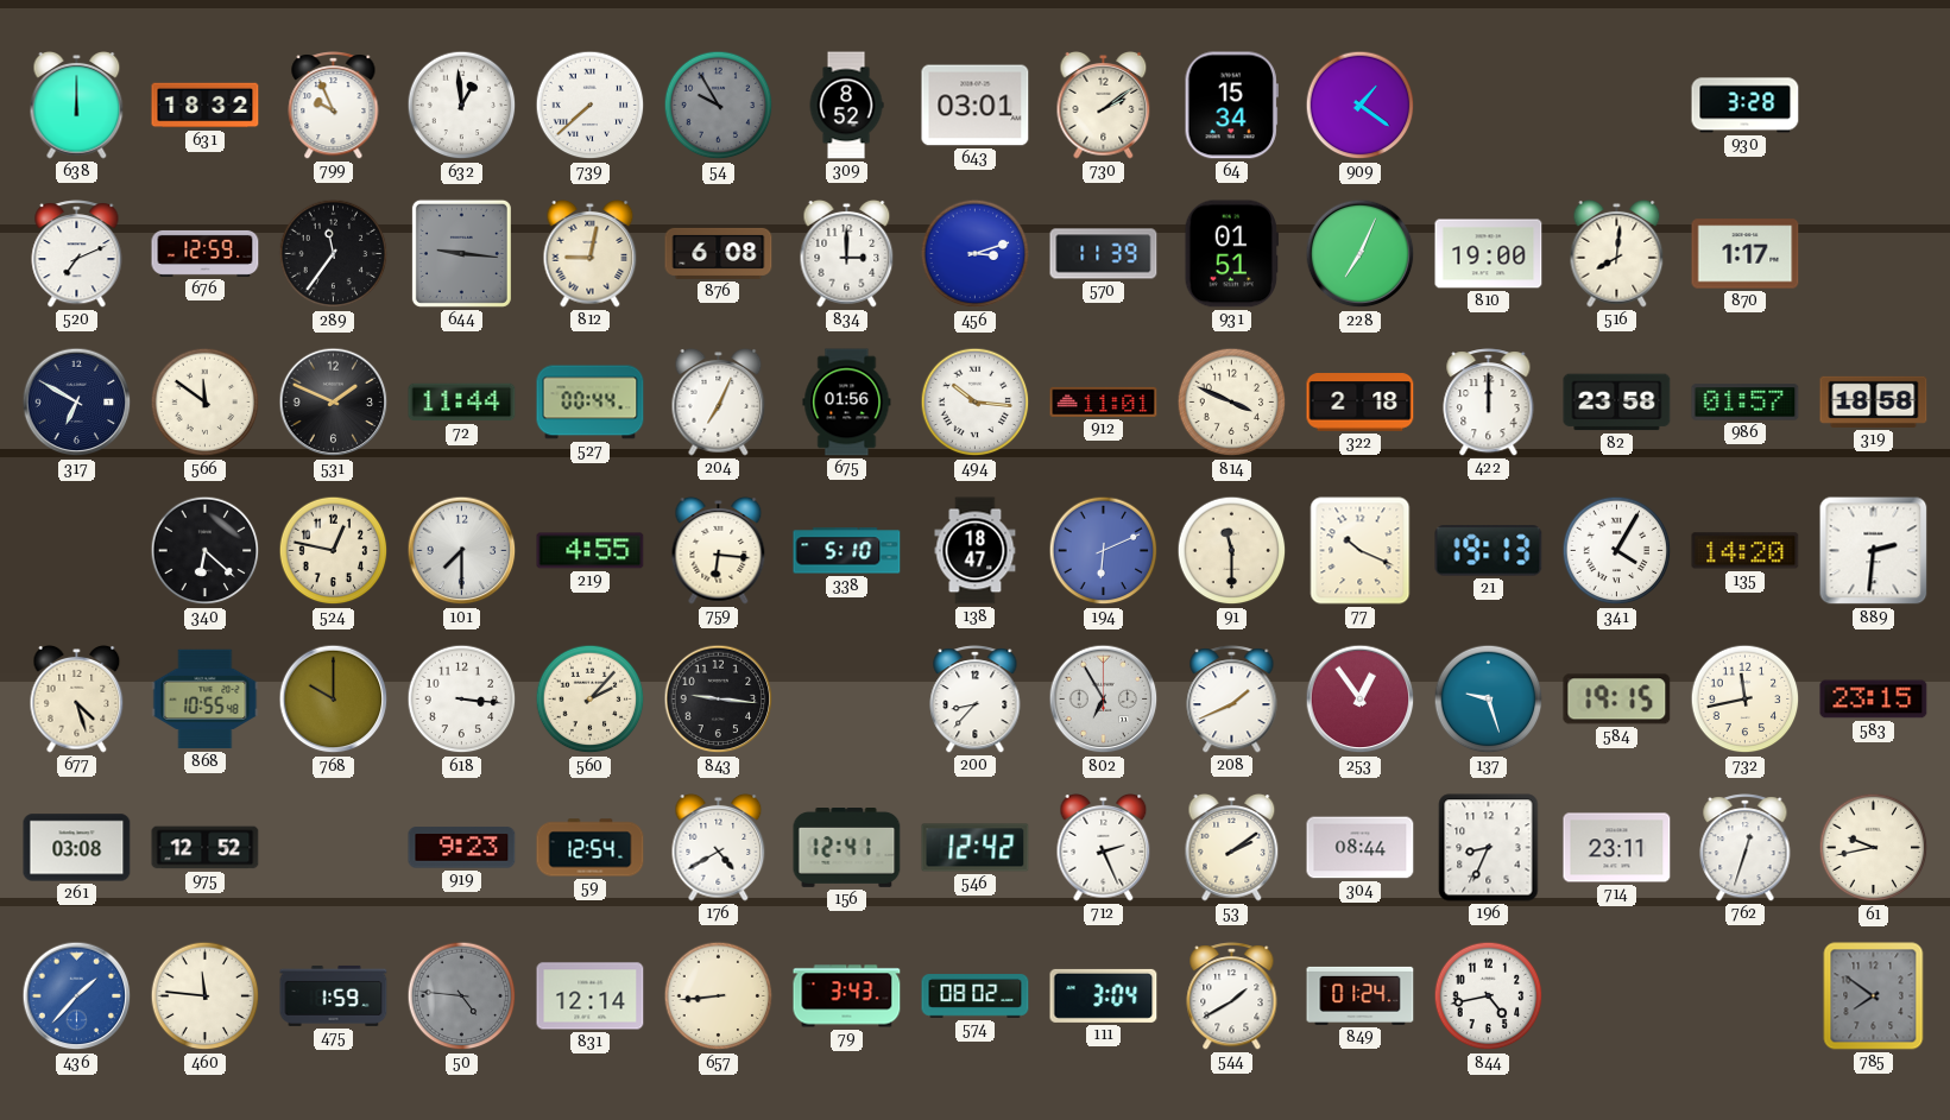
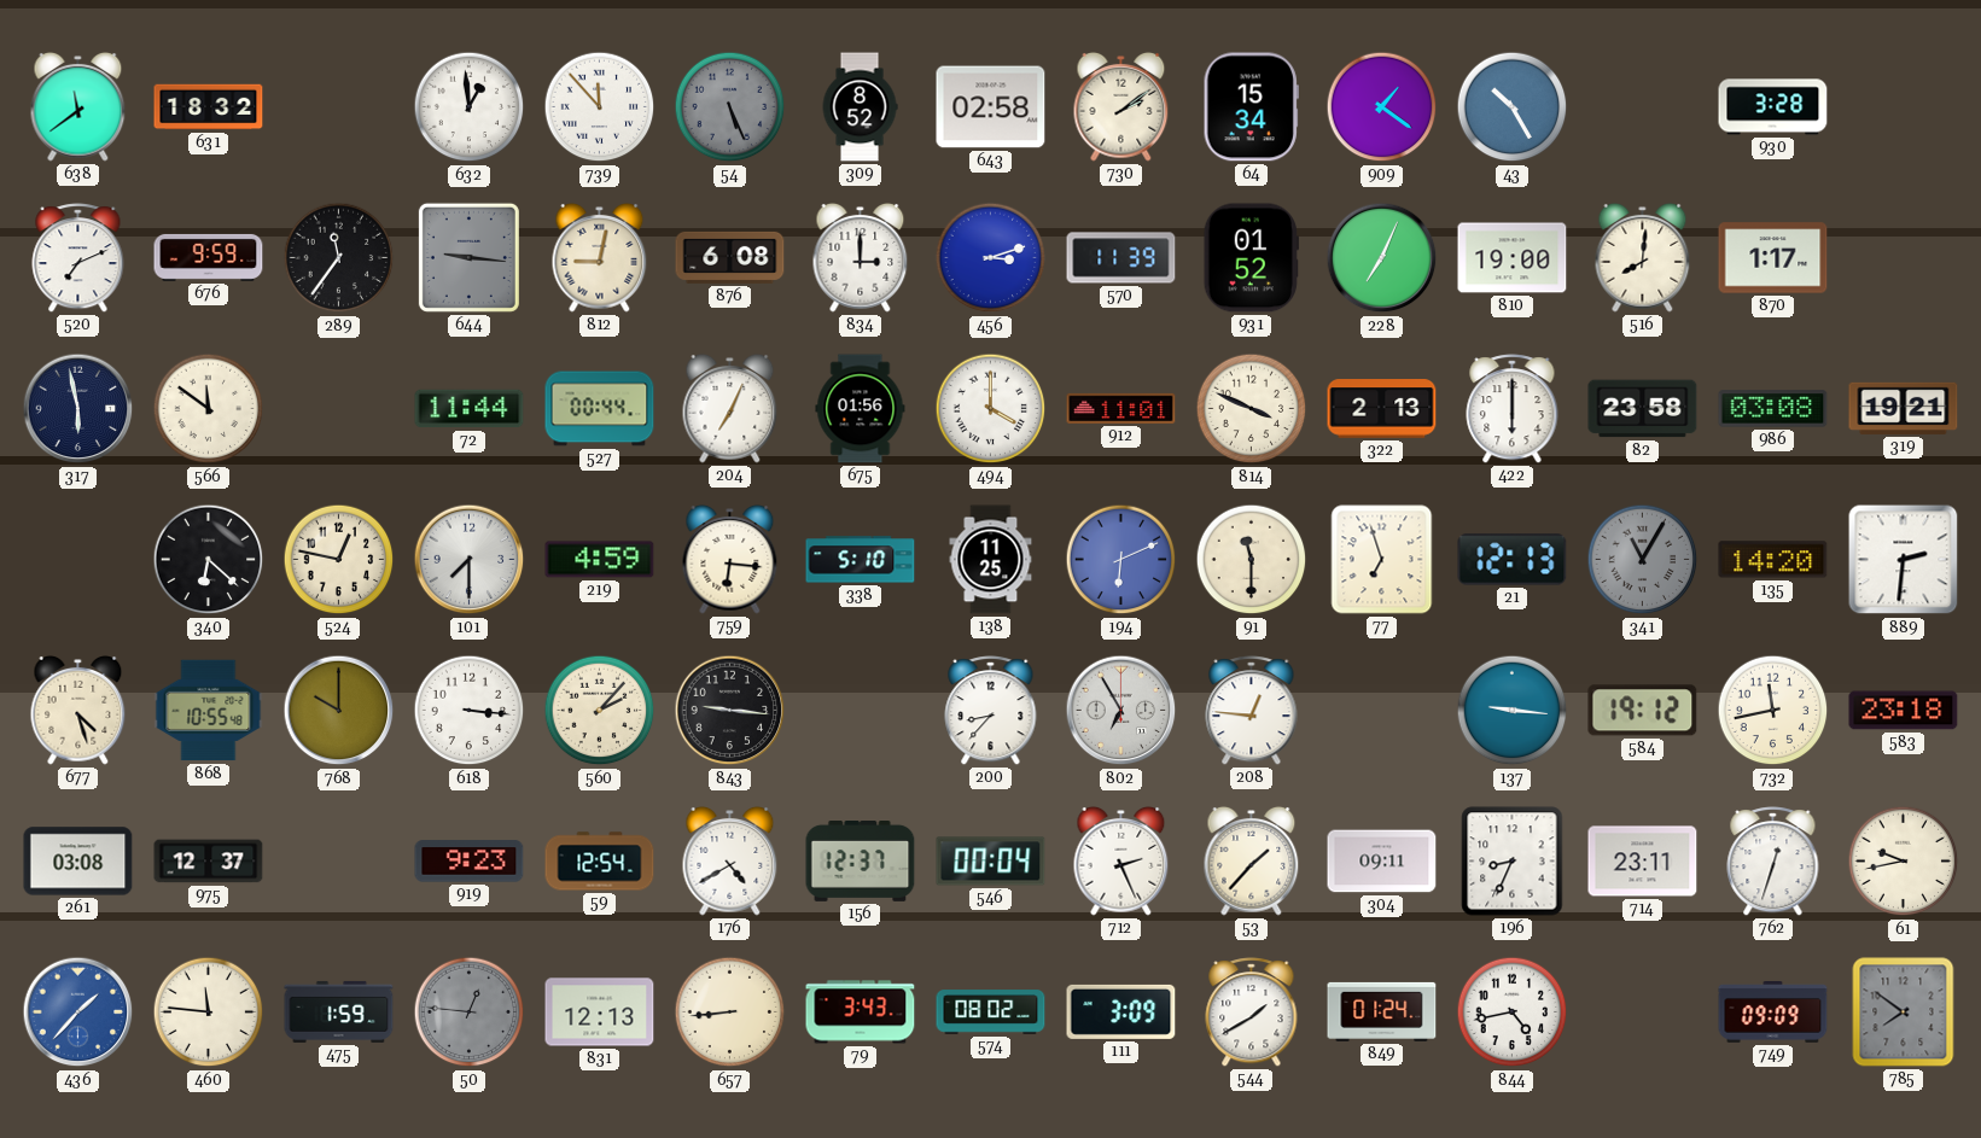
638: 12:00 -> 11:39 (78, 107)
799: 9:56 -> none (334, 106)
739: 7:38 -> 11:53 (600, 107)
54: 9:55 -> 5:26 (730, 107)
643: 03:01 -> 02:58 (991, 107)
43: none -> 10:25 (1513, 107)
676: 12:59 -> 9:59 (209, 257)
931: 01:51 -> 01:52 (1251, 258)
317: 6:50 -> 5:58 (78, 409)
531: 1:49 -> none (334, 403)
494: 10:16 -> 4:00 (991, 409)
322: 2:18 -> 2:13 (1382, 409)
422: 12:00 -> 6:00 (1513, 409)
986: 01:57 -> 03:08 (1773, 409)
319: 18:58 -> 19:21 (1904, 408)
219: 4:55 -> 4:59 (600, 560)
138: 18:47 -> 11:25 (991, 560)
77: 10:19 -> 6:57 (1382, 560)
21: 19:13 -> 12:13 (1513, 560)
341: 4:05 -> 11:05 (1643, 560)
341 dial: white -> grey (1643, 560)
208: 1:41 -> 12:46 (1252, 711)
253: 12:54 -> none (1361, 700)
137: 9:27 -> 9:16 (1513, 711)
584: 19:15 -> 19:12 (1643, 711)
583: 23:15 -> 23:18 (1904, 711)
975: 12:52 -> 12:37 (209, 862)
156: 12:41 -> 12:37 (861, 862)
546: 12:42 -> 00:04 (991, 862)
53: 2:09 -> 1:37 (1252, 862)
304: 08:44 -> 09:11 (1382, 862)
50: 4:46 -> 12:46 (470, 1012)
831: 12:14 -> 12:13 (600, 1012)
111: 3:04 -> 3:09 (1121, 1011)
749: none -> 09:09 (1773, 1012)
